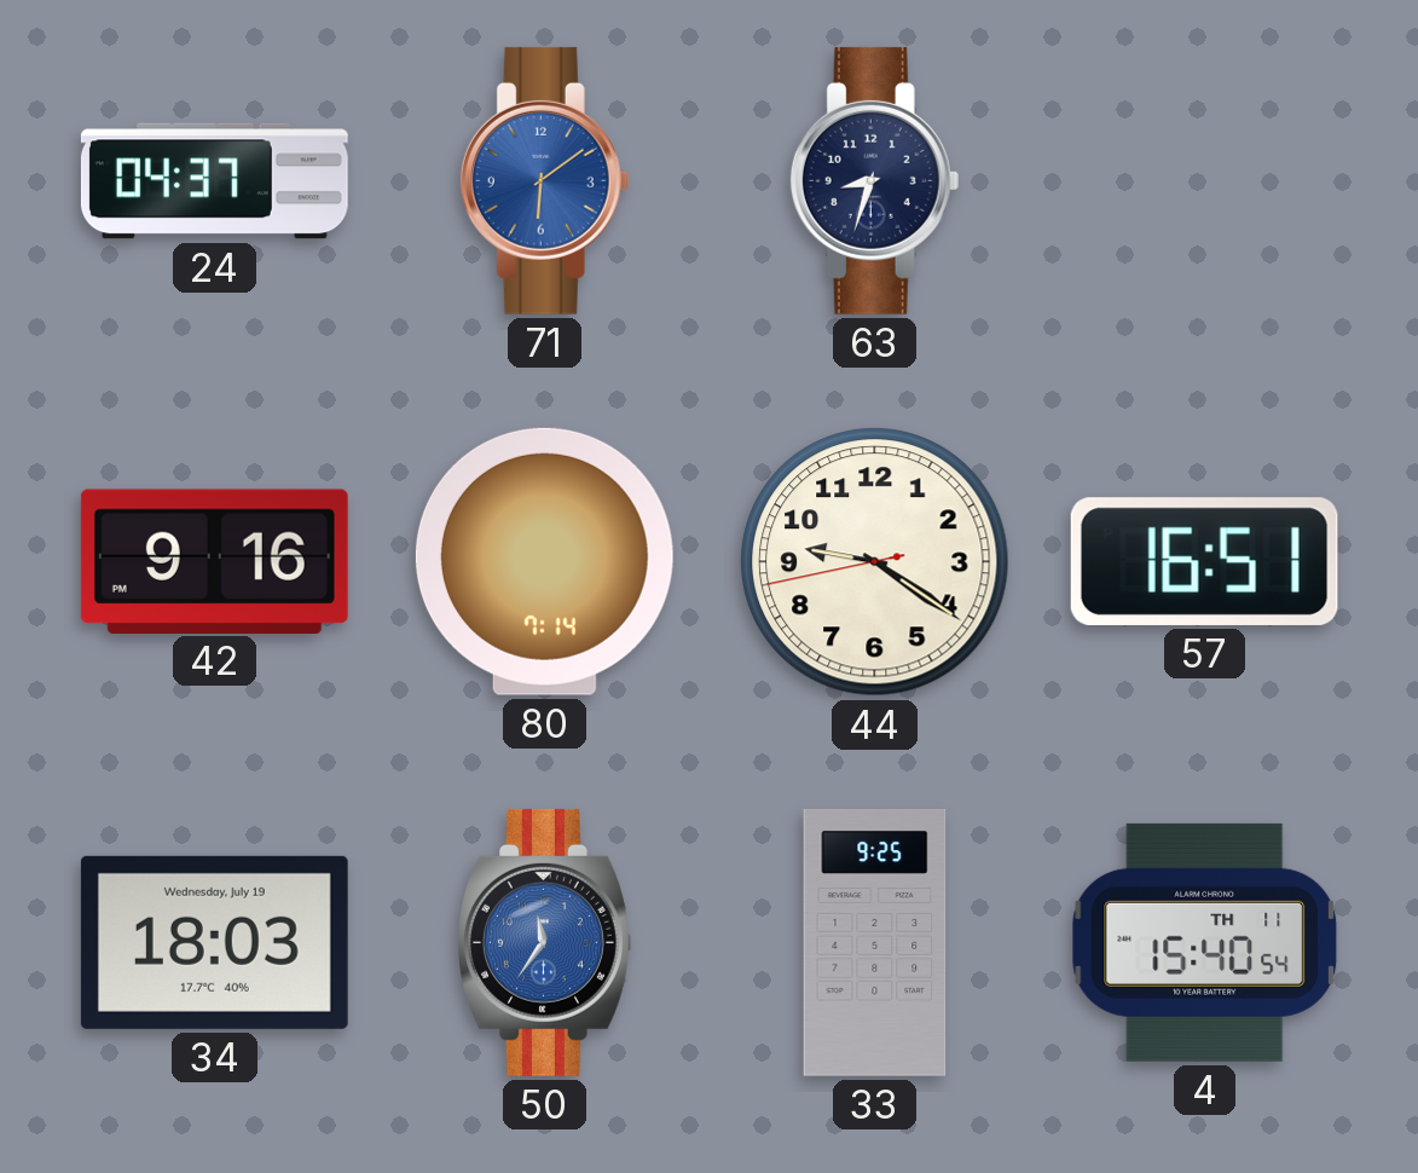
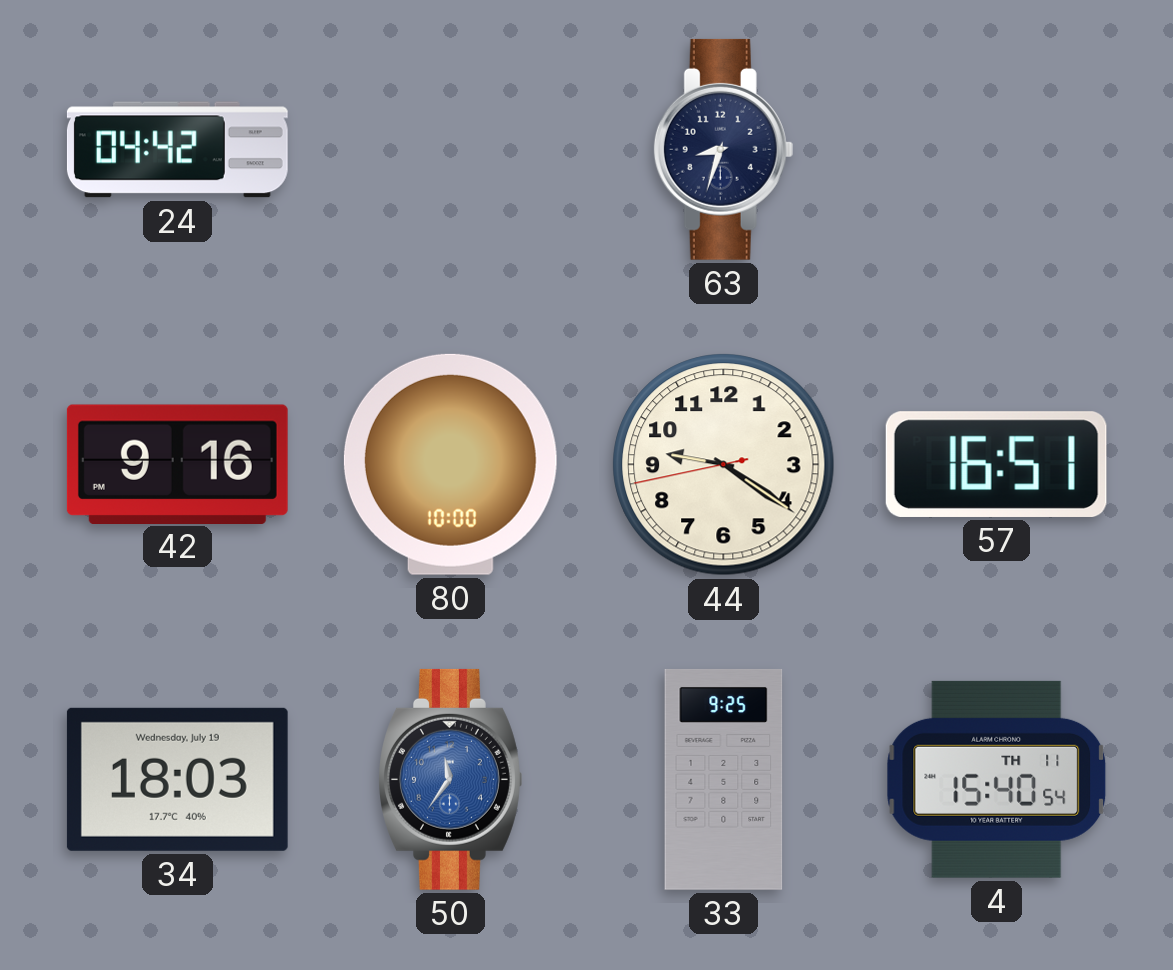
24: 04:37 -> 04:42 (177, 150)
71: 6:09 -> none (545, 180)
80: 7:14 -> 10:00 (450, 464)
